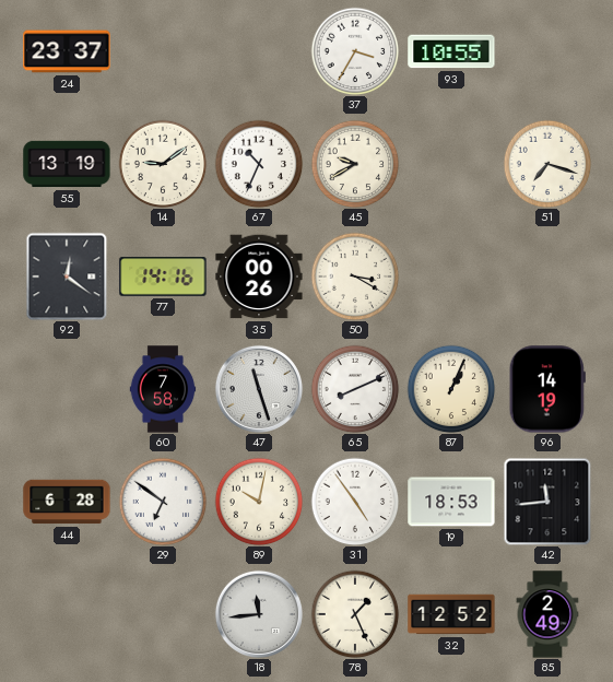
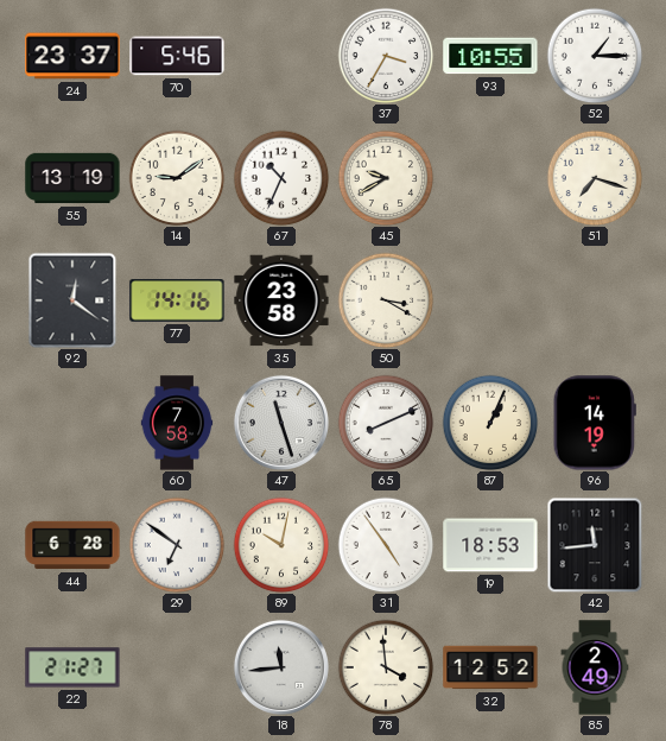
70: none -> 5:46 (177, 56)
52: none -> 1:15 (595, 56)
35: 00:26 -> 23:58 (281, 300)
22: none -> 21:27 (72, 667)
78: 1:26 -> 3:59 (386, 667)
